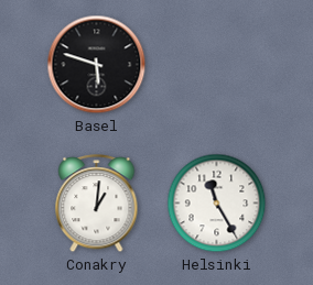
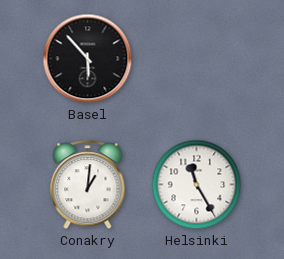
Basel: 5:48 -> 5:53 (88, 59)
